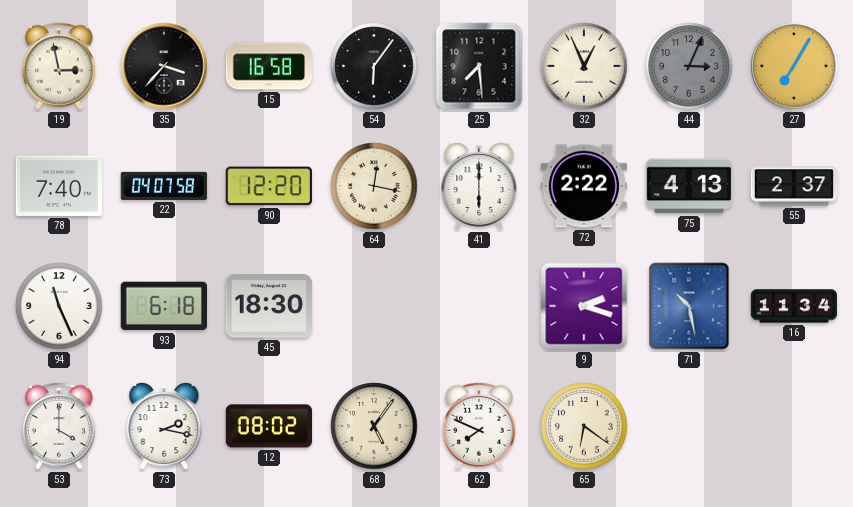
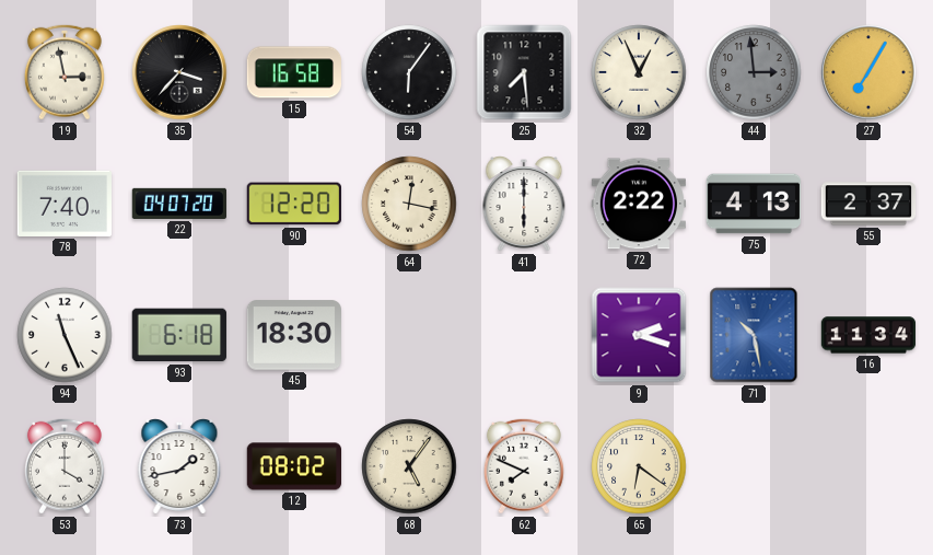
44: 3:04 -> 2:59 (754, 72)
22: 04:07:58 -> 04:07:20 (178, 204)
73: 2:17 -> 1:43 (179, 467)
